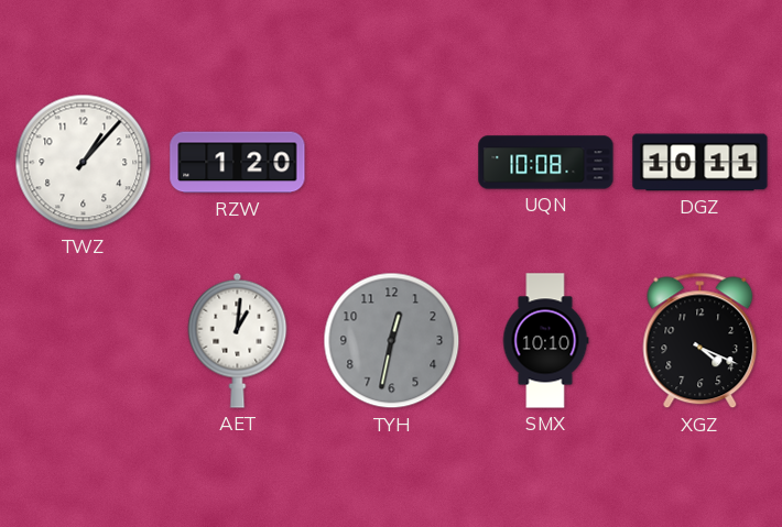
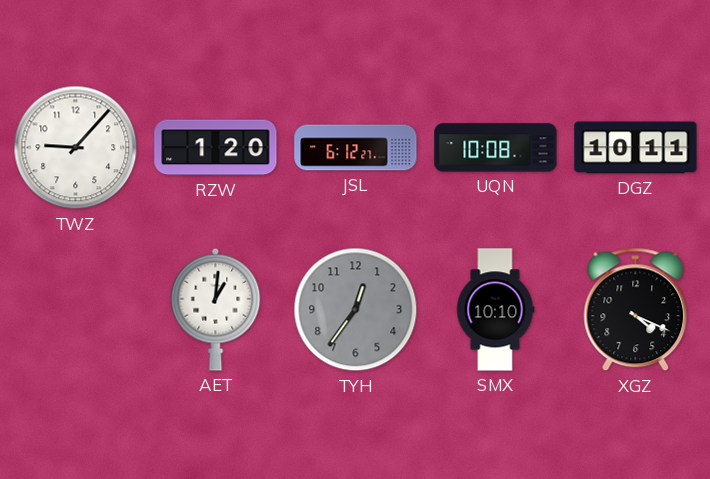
TWZ: 1:07 -> 9:07 (76, 148)
JSL: none -> 6:12 (356, 148)
TYH: 12:32 -> 12:36 (356, 310)
